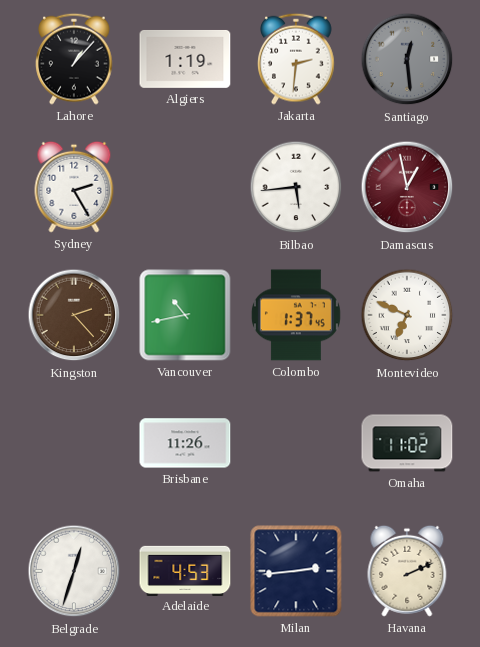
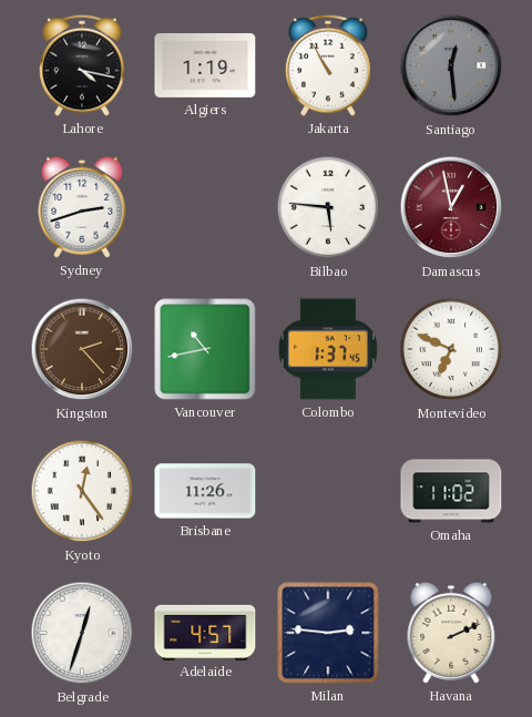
Lahore: 1:07 -> 4:17 (82, 65)
Jakarta: 2:31 -> 10:55 (328, 65)
Sydney: 2:25 -> 2:42 (82, 207)
Bilbao: 5:44 -> 5:46 (328, 207)
Kyoto: none -> 12:24 (82, 491)
Adelaide: 4:53 -> 4:57 (205, 632)
Milan: 2:44 -> 2:46 (328, 633)
